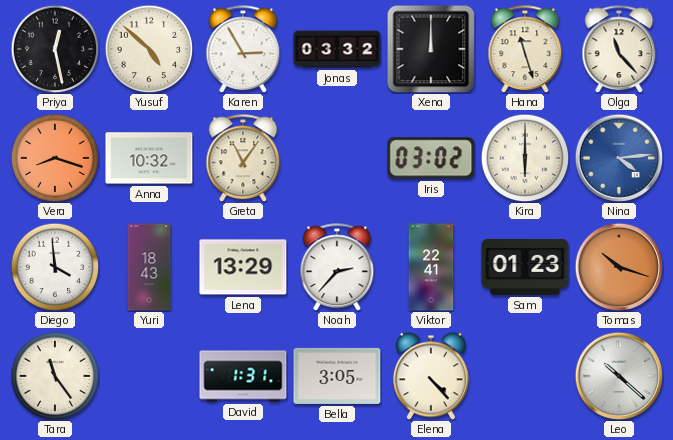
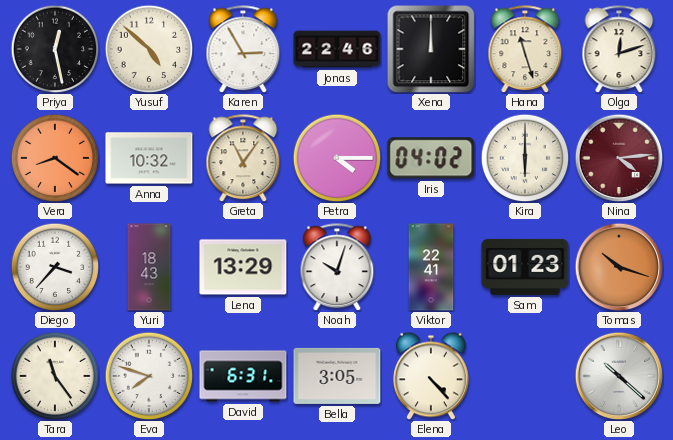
Jonas: 03:32 -> 22:46 (337, 49)
Olga: 11:23 -> 12:12 (619, 49)
Vera: 8:18 -> 8:21 (55, 158)
Petra: none -> 4:15 (337, 158)
Iris: 03:02 -> 04:02 (431, 158)
Nina dial: blue -> burgundy (619, 158)
Diego: 3:59 -> 3:37 (55, 267)
Noah: 2:37 -> 10:03 (337, 267)
Eva: none -> 7:48 (149, 376)
David: 1:31 -> 6:31 (243, 376)
